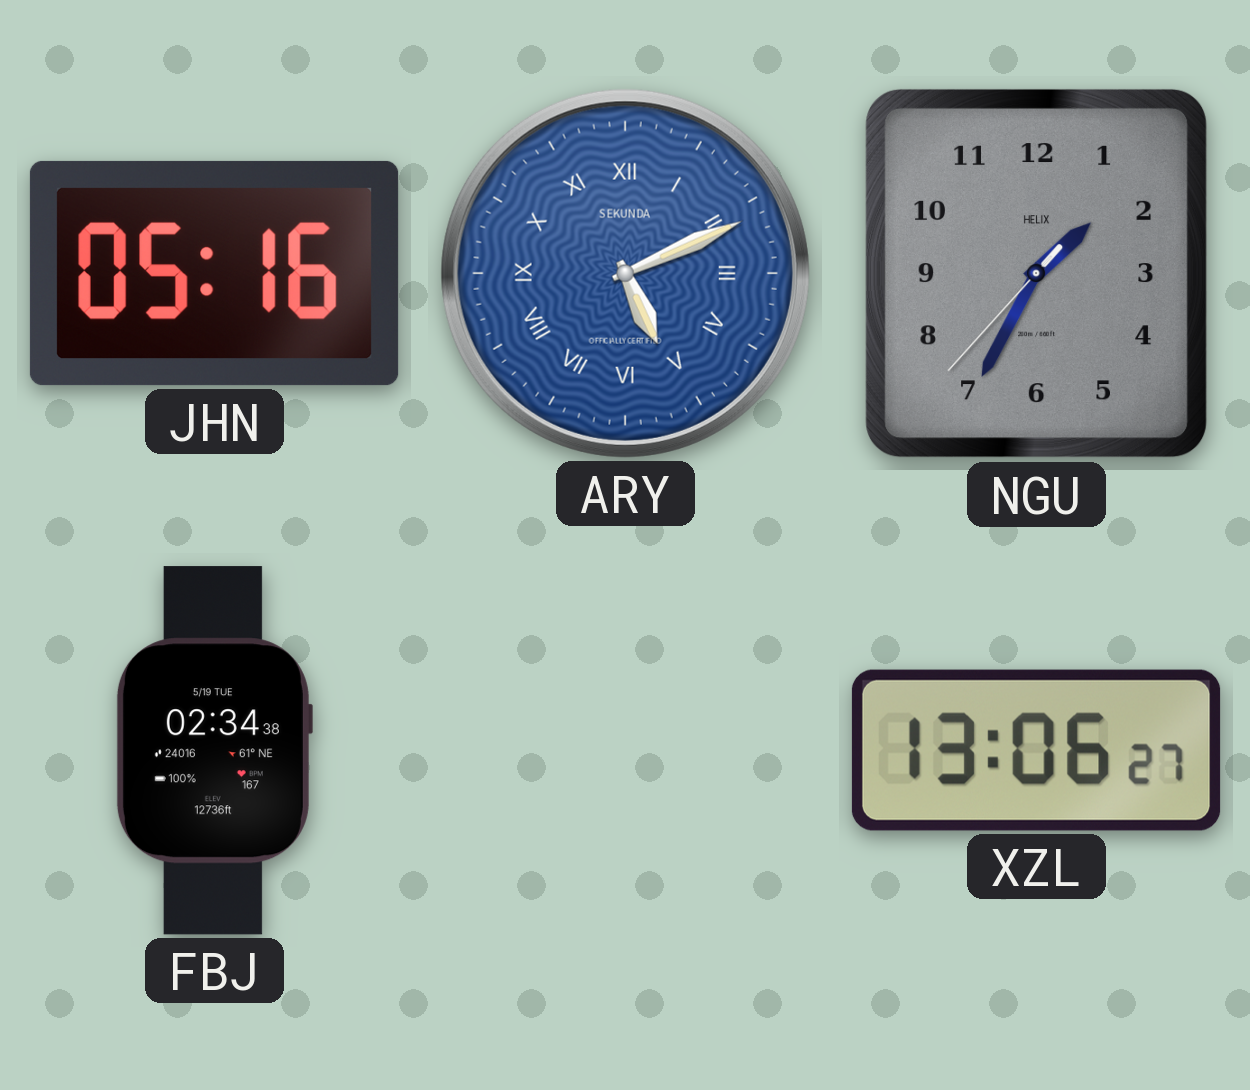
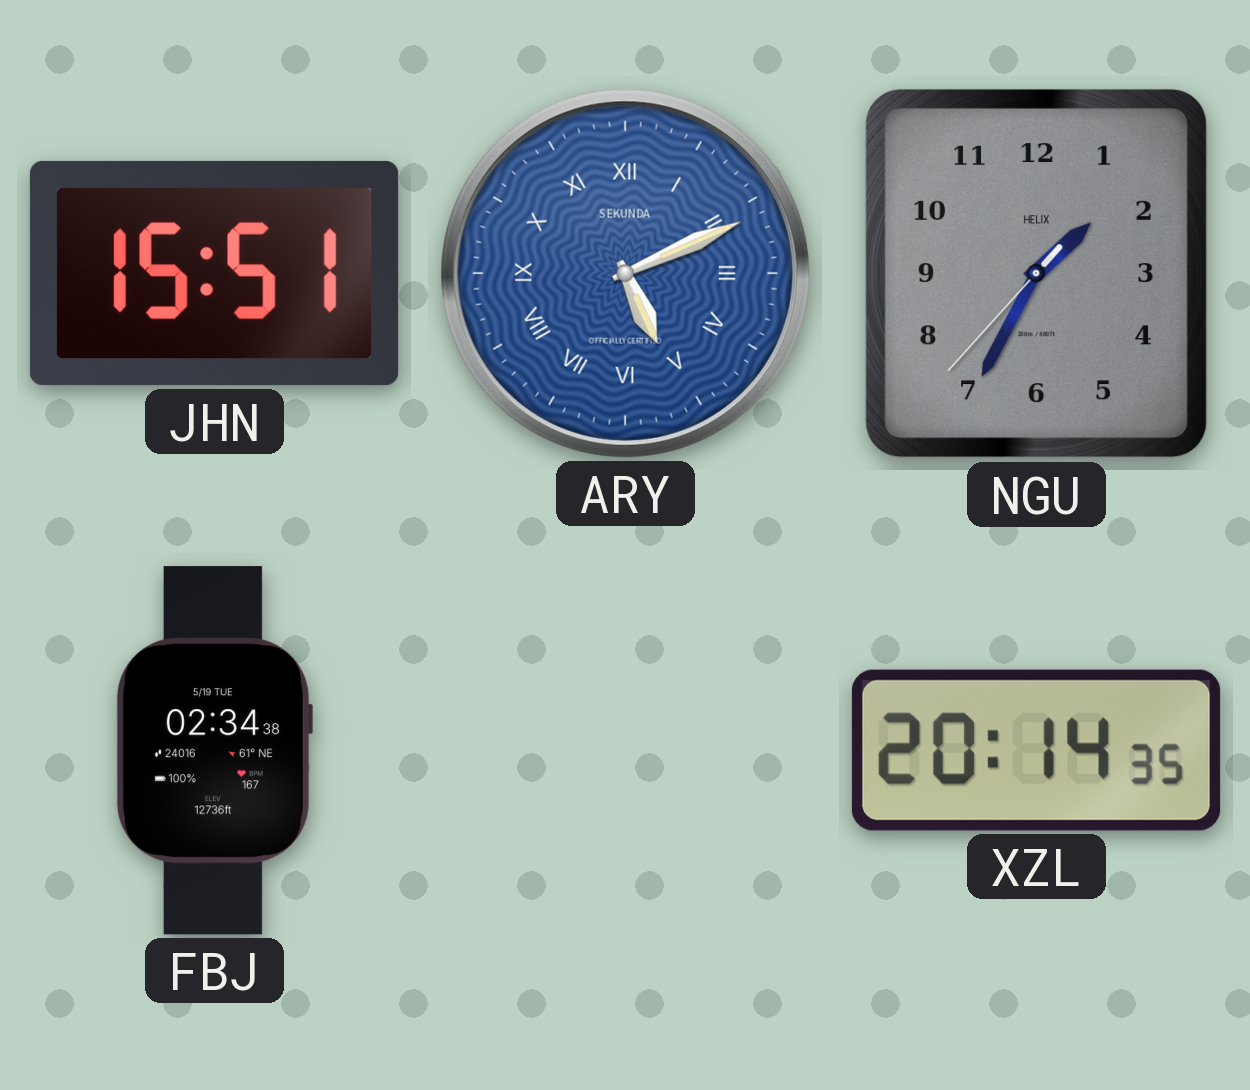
JHN: 05:16 -> 15:51 (214, 273)
XZL: 13:06 -> 20:14 (1036, 750)
